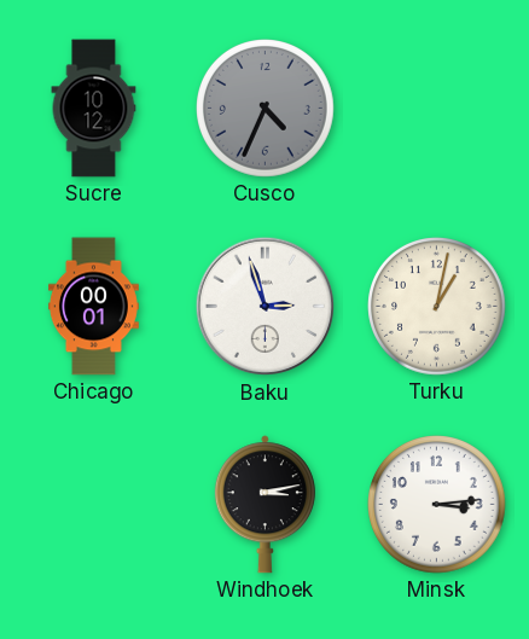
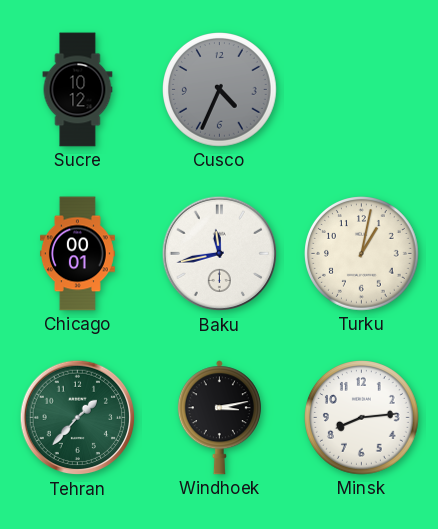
Baku: 2:57 -> 11:43 (220, 254)
Tehran: none -> 1:37 (78, 418)
Minsk: 3:14 -> 8:14 (362, 418)
